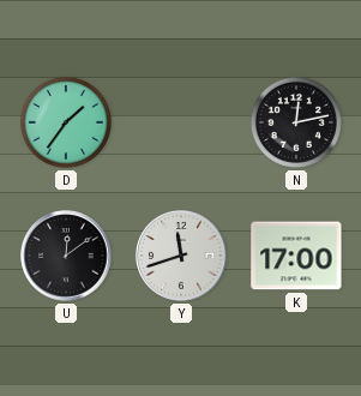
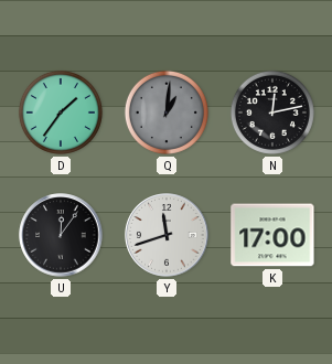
Q: none -> 1:01 (167, 113)
U: 12:09 -> 12:06 (61, 235)
